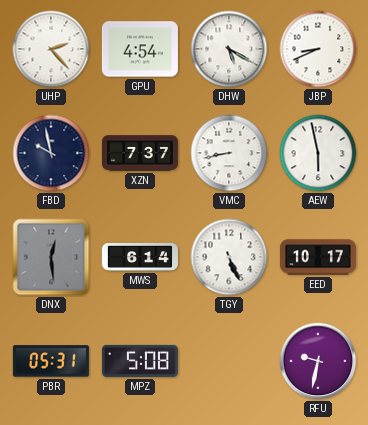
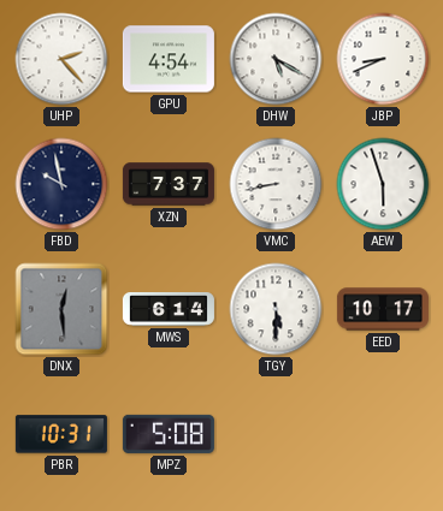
AEW: 5:58 -> 5:57 (383, 184)
TGY: 5:26 -> 5:30 (276, 309)
PBR: 05:31 -> 10:31 (61, 434)
RFU: 9:32 -> none (318, 361)
